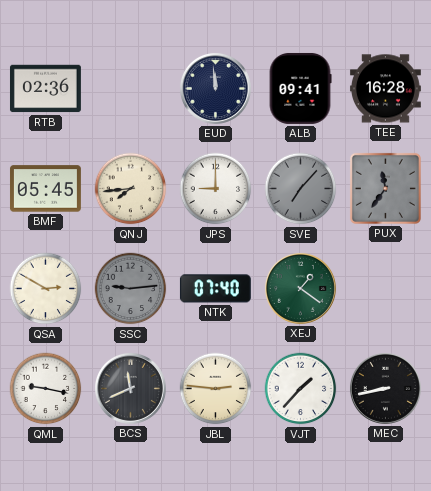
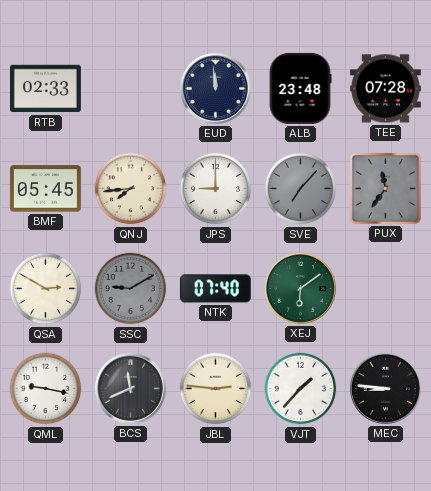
RTB: 02:36 -> 02:33 (45, 89)
ALB: 09:41 -> 23:48 (300, 88)
TEE: 16:28 -> 07:28 (385, 89)
SSC: 9:14 -> 9:10 (131, 289)
XEJ: 1:21 -> 6:09 (300, 288)
MEC: 8:43 -> 8:46 (385, 388)
